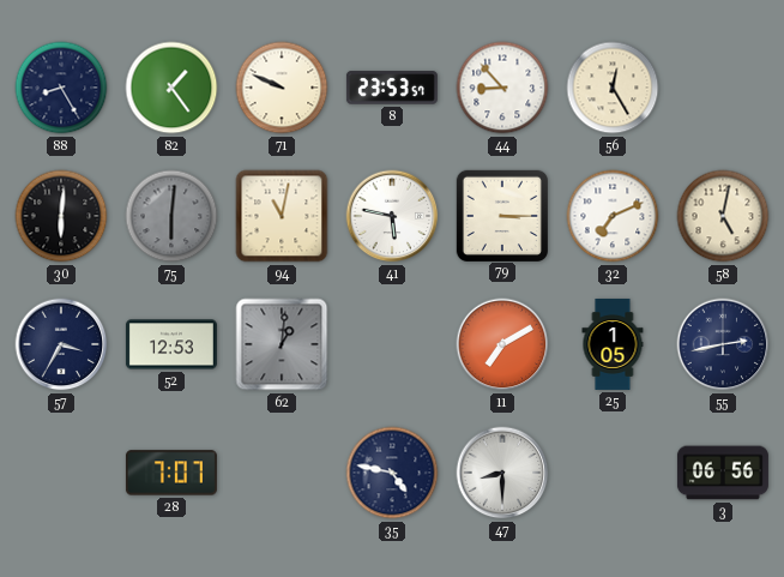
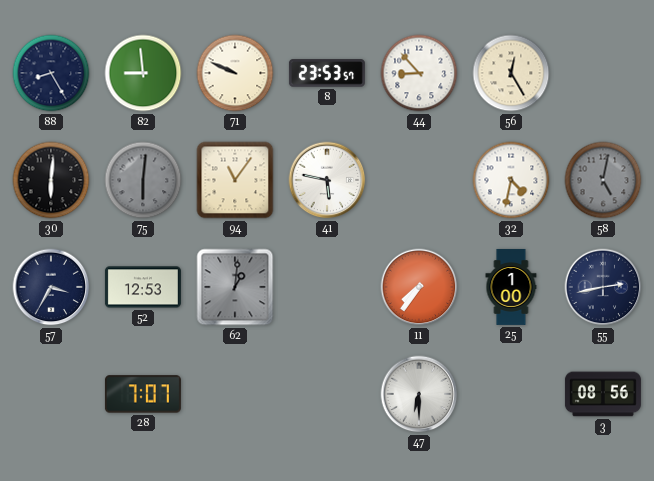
82: 1:24 -> 8:59 (143, 73)
94: 11:02 -> 11:06 (235, 180)
79: 3:15 -> none (501, 215)
32: 7:11 -> 4:32 (511, 180)
58 dial: cream -> grey (603, 180)
11: 7:10 -> 7:36 (419, 287)
25: 1:05 -> 1:00 (511, 287)
35: 4:47 -> none (392, 473)
47: 8:30 -> 6:30 (419, 394)
3: 06:56 -> 08:56 (603, 394)
